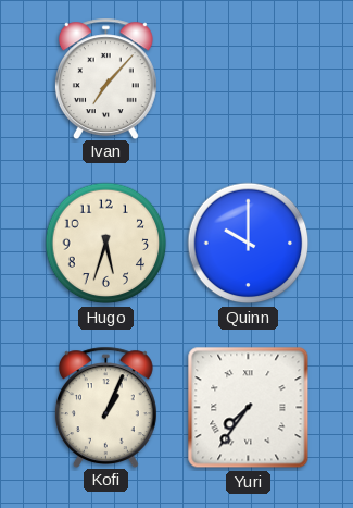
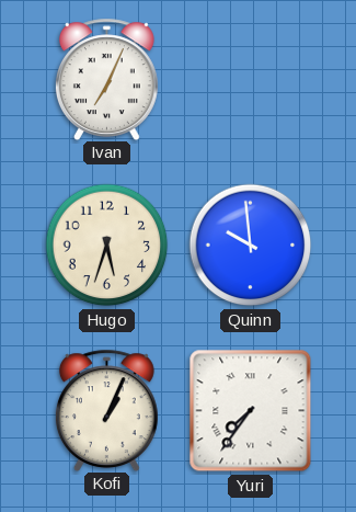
Ivan: 7:07 -> 7:04 (106, 79)
Quinn: 10:00 -> 9:59 (251, 246)
